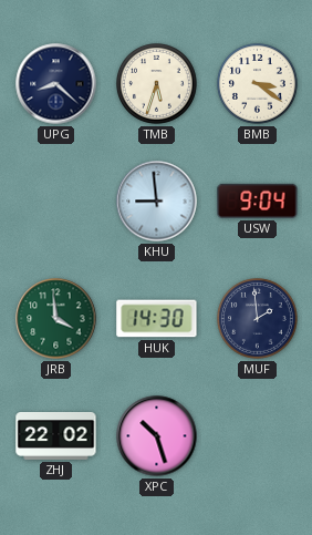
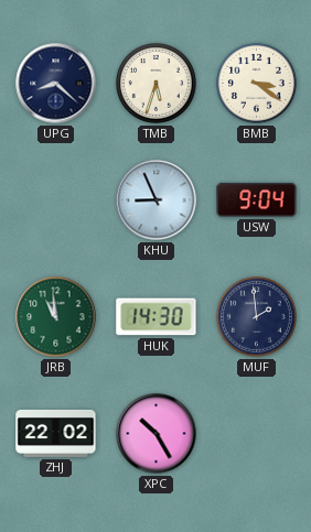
KHU: 8:59 -> 8:56 (157, 200)
JRB: 3:59 -> 10:59 (56, 317)
XPC: 10:27 -> 10:25 (157, 434)
